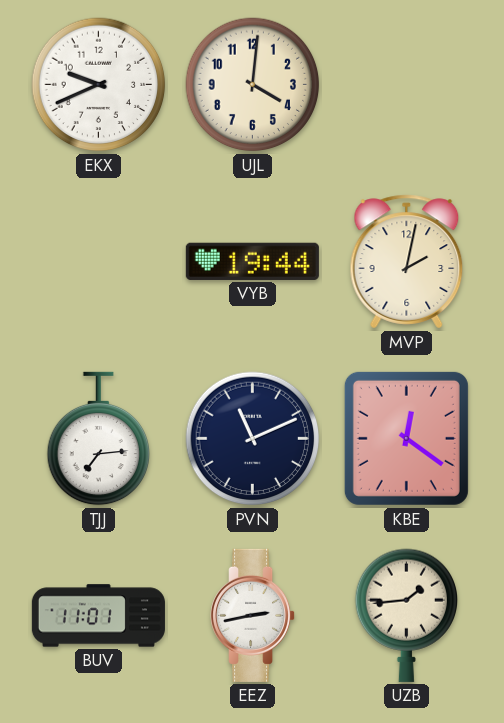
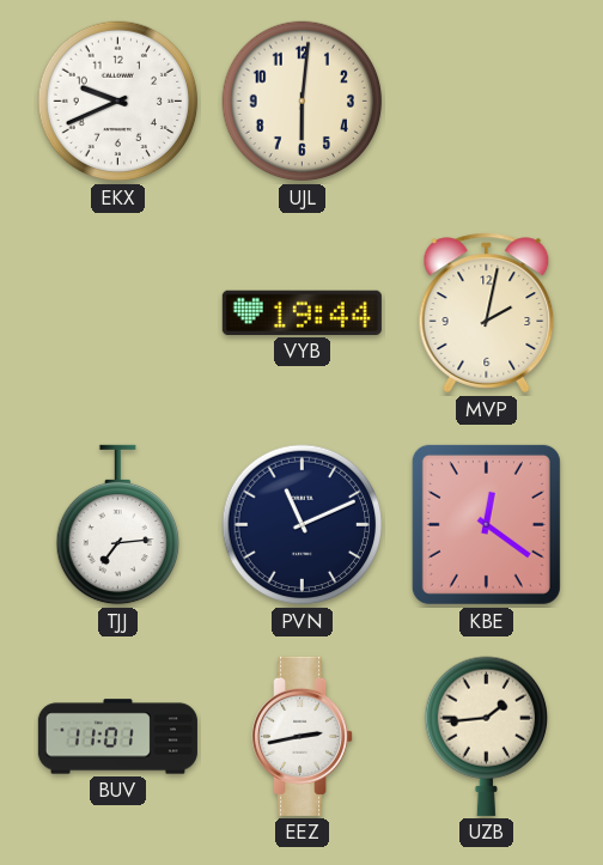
UJL: 4:01 -> 6:01 (303, 102)
